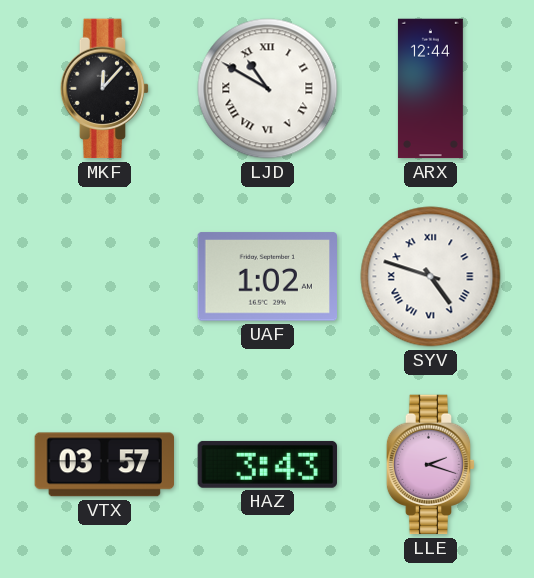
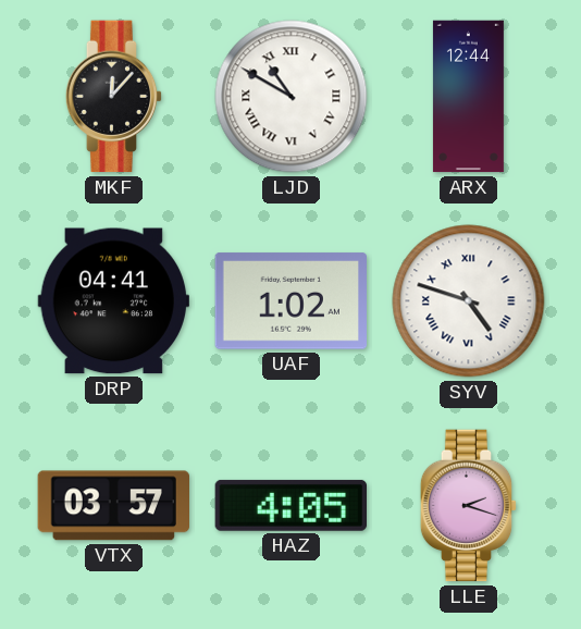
DRP: none -> 04:41 (113, 301)
HAZ: 3:43 -> 4:05 (292, 505)
